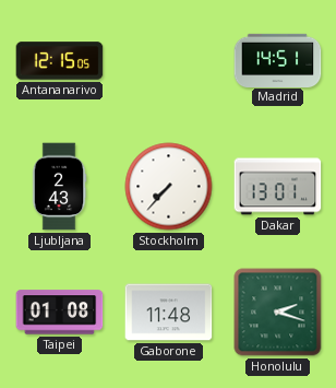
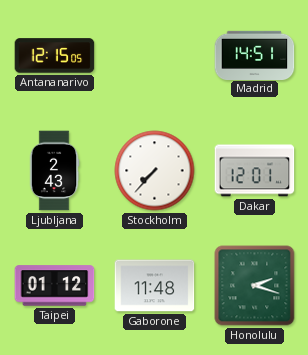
Dakar: 13:01 -> 12:01 (255, 171)
Taipei: 01:08 -> 01:12 (55, 286)
